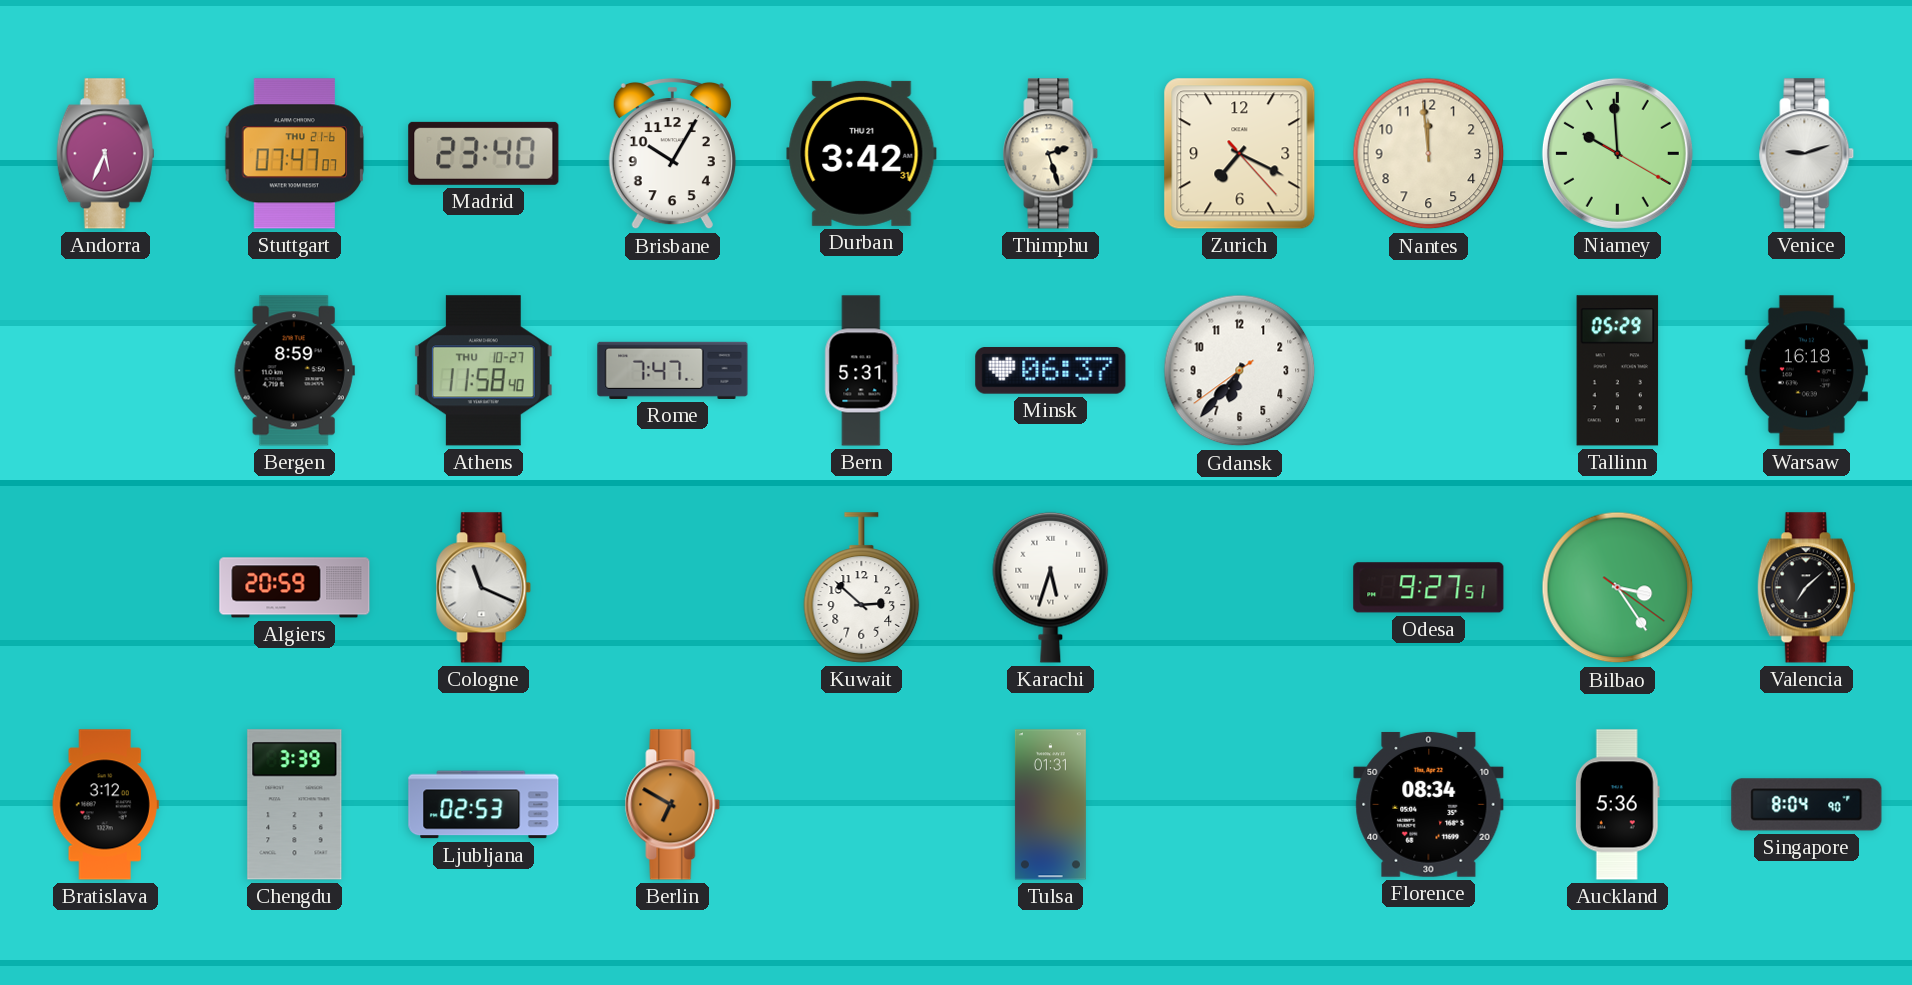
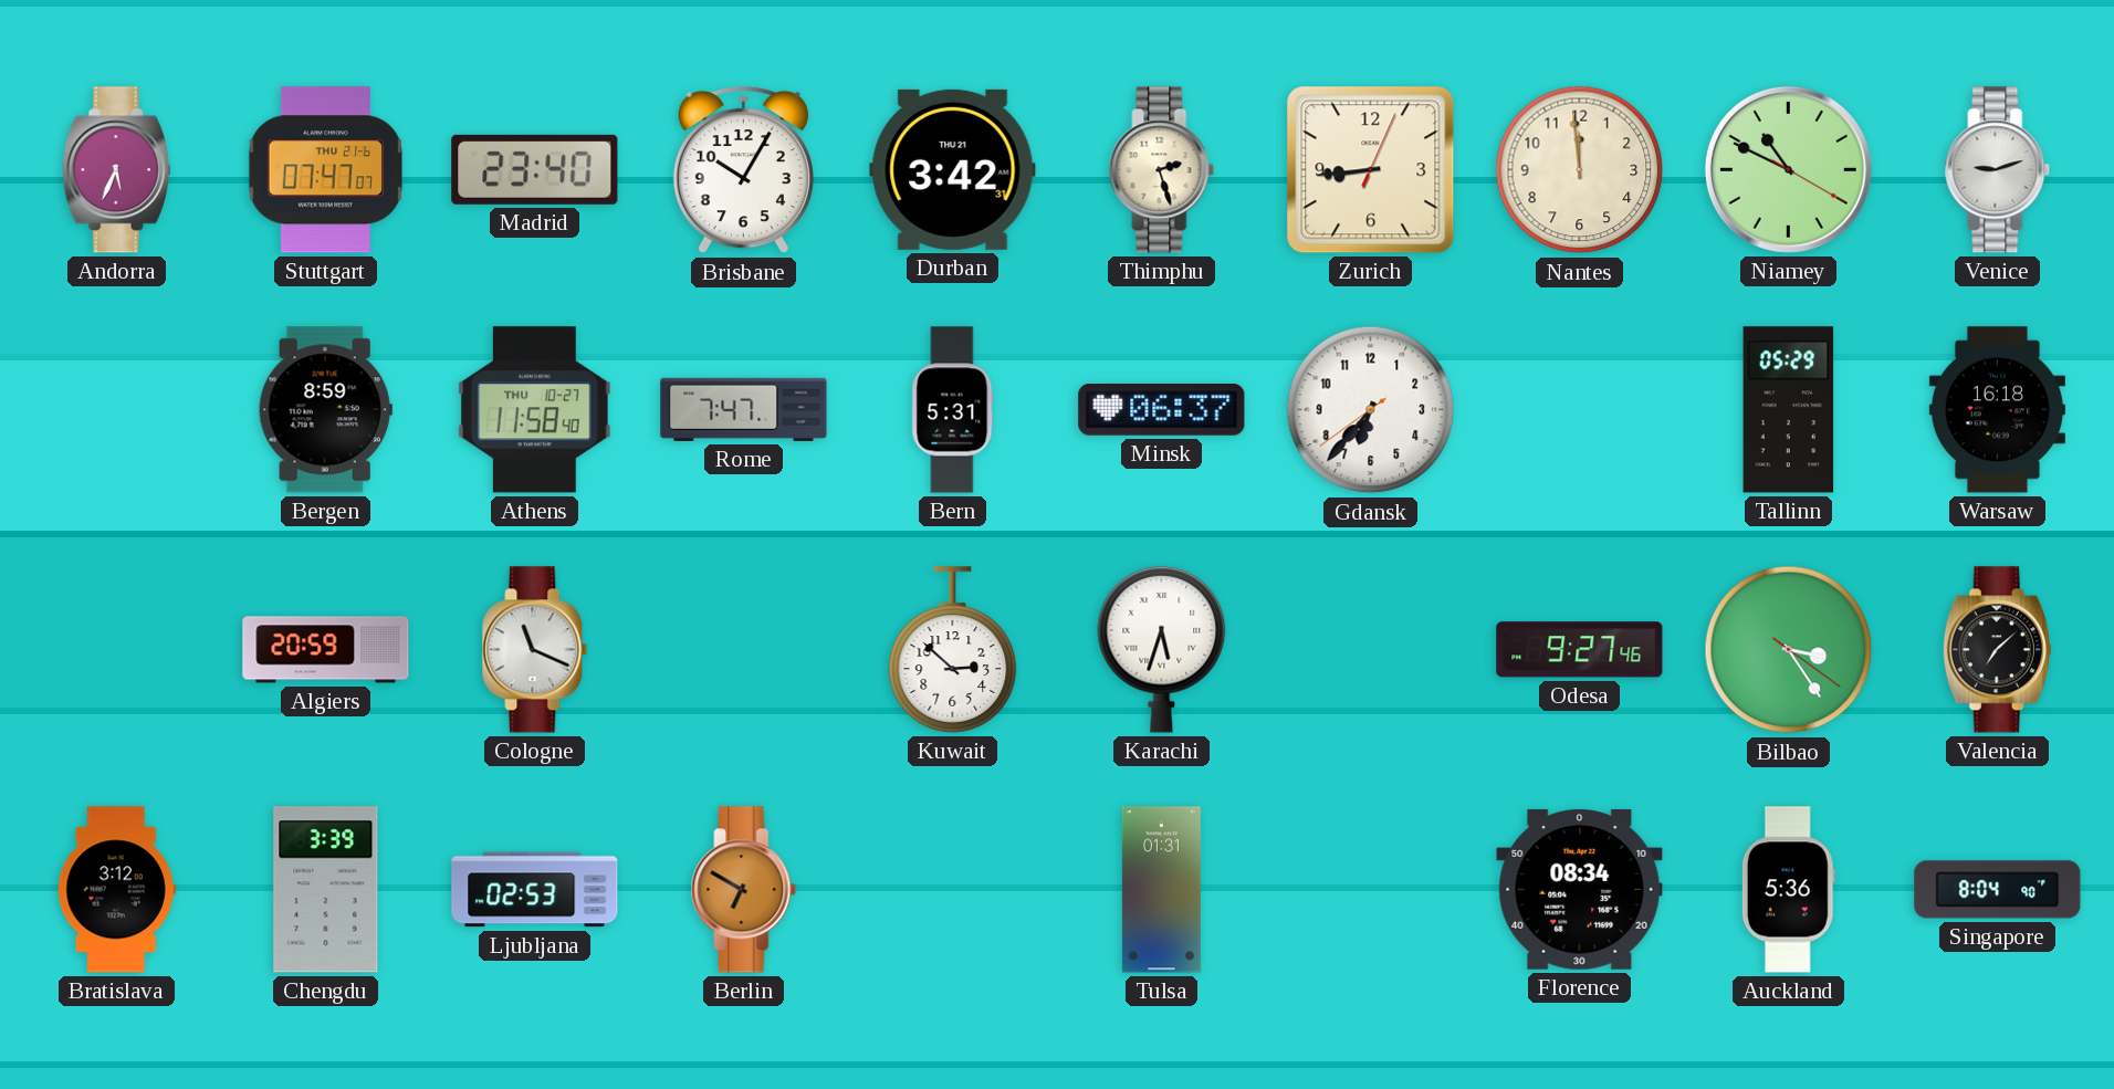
Zurich: 7:19 -> 8:44 (1371, 170)
Niamey: 9:59 -> 10:49 (1788, 169)
Odesa: 9:27:51 -> 9:27:46 (1580, 650)
